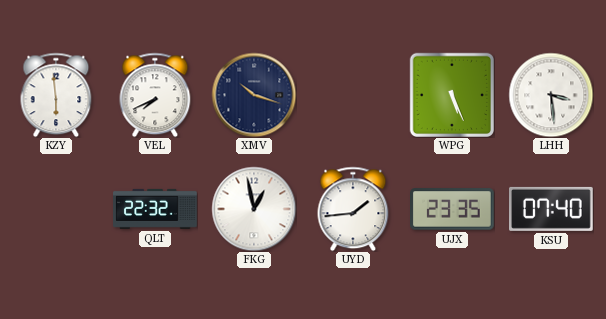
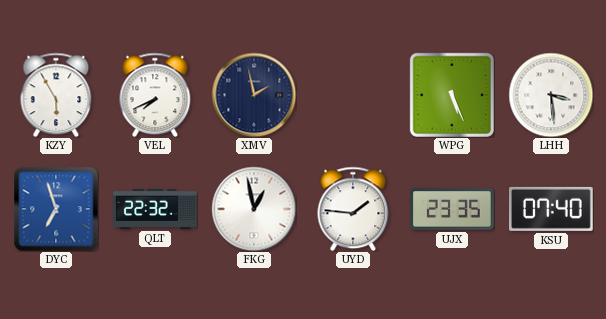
KZY: 5:59 -> 5:55 (56, 95)
XMV: 10:18 -> 1:58 (254, 95)
DYC: none -> 6:57 (56, 209)
UYD: 1:44 -> 1:46 (353, 209)
